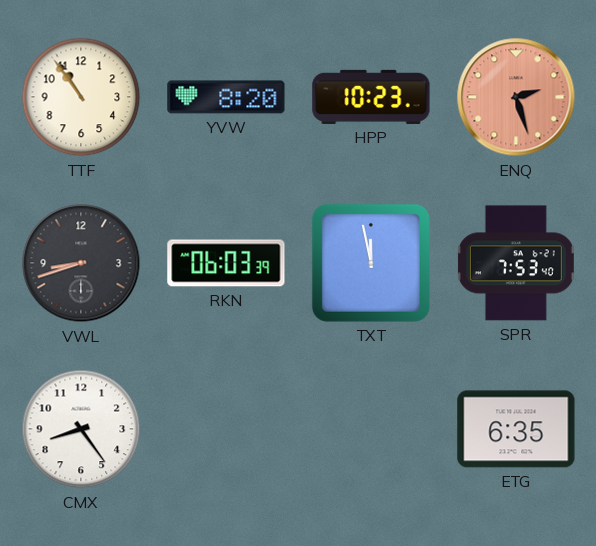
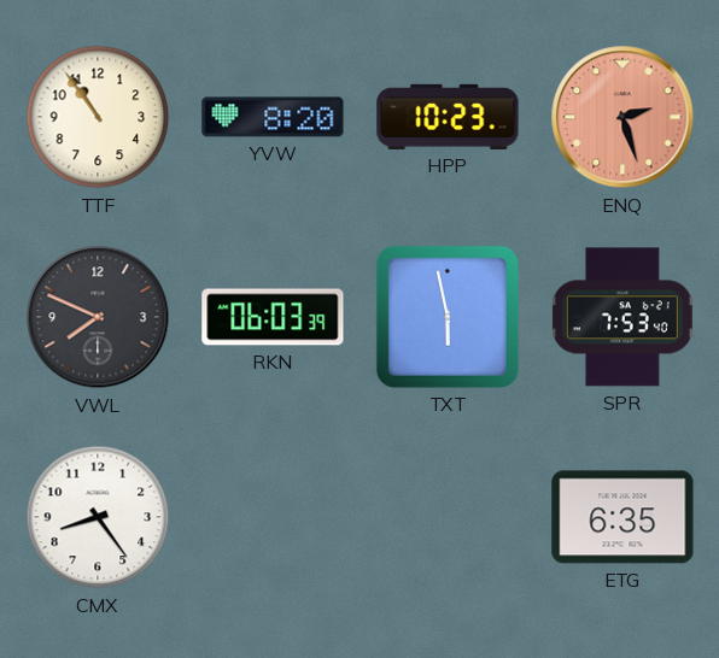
VWL: 8:42 -> 7:49 (98, 317)
TXT: 11:58 -> 5:58 (448, 317)
